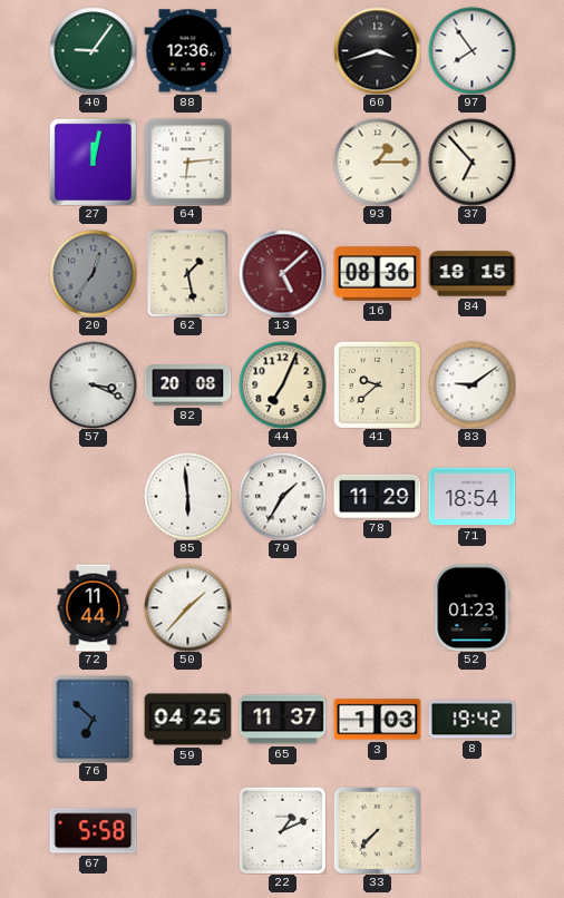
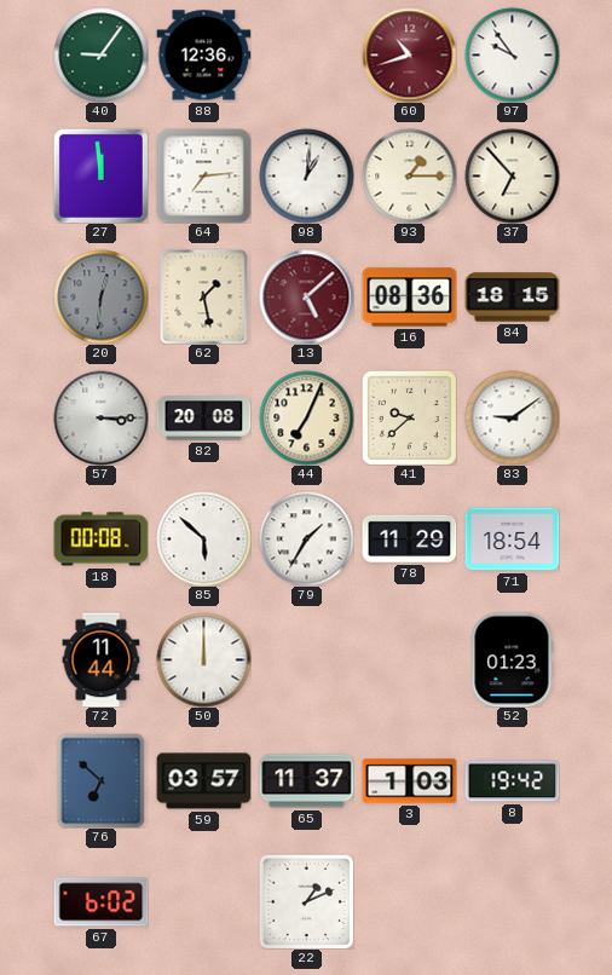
60: 3:42 -> 10:42 (409, 54)
60 dial: black -> burgundy (409, 54)
97: 7:54 -> 9:54 (512, 54)
27: 12:02 -> 11:59 (100, 175)
64: 6:14 -> 7:14 (203, 175)
98: none -> 1:01 (306, 175)
20: 12:36 -> 12:31 (100, 296)
57: 3:19 -> 3:15 (100, 417)
18: none -> 00:08 (100, 540)
85: 5:59 -> 5:52 (203, 538)
50: 1:37 -> 12:00 (203, 659)
59: 04:25 -> 03:57 (203, 781)
67: 5:58 -> 6:02 (100, 902)
33: 7:37 -> none (377, 830)
